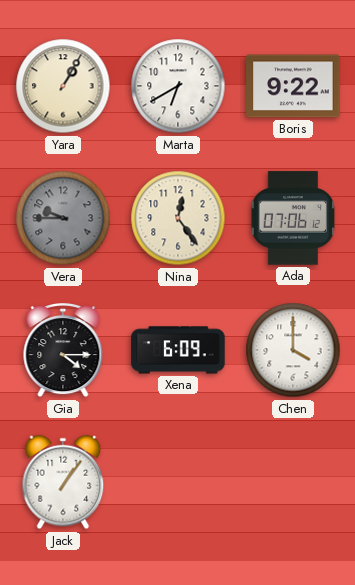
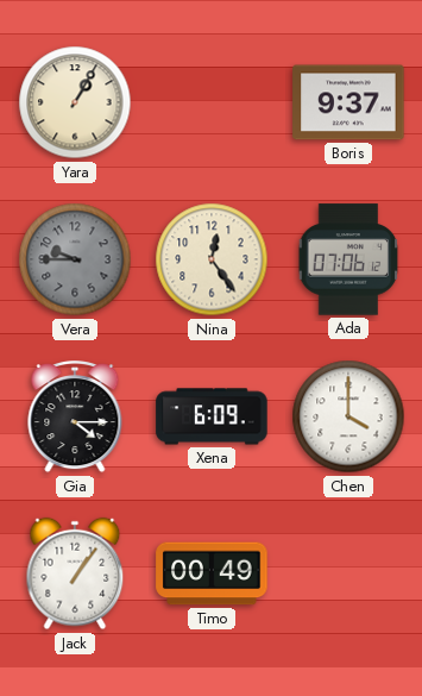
Marta: 6:40 -> none (178, 86)
Boris: 9:22 -> 9:37 (348, 102)
Timo: none -> 00:49 (212, 573)
